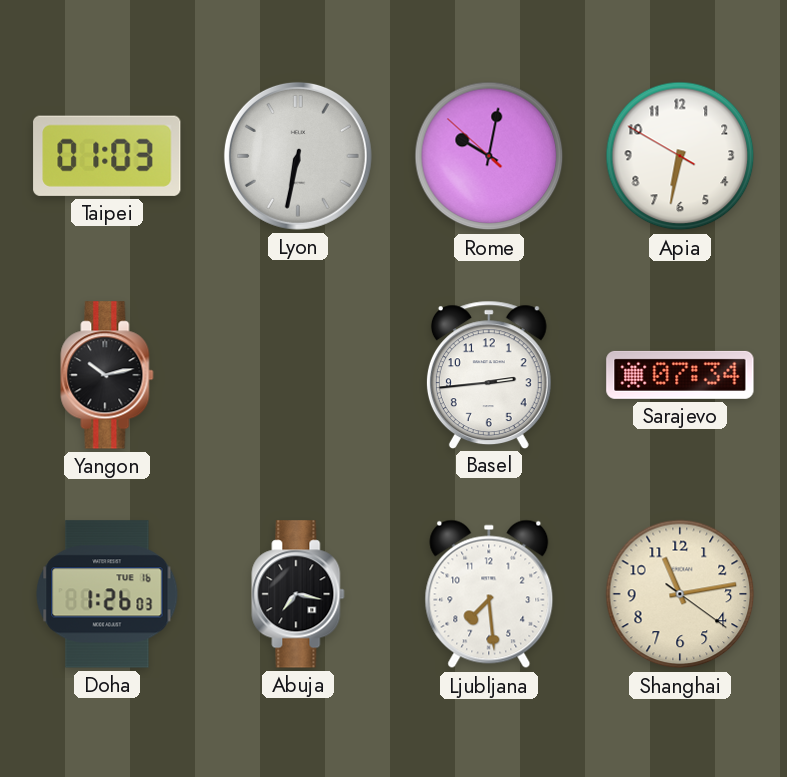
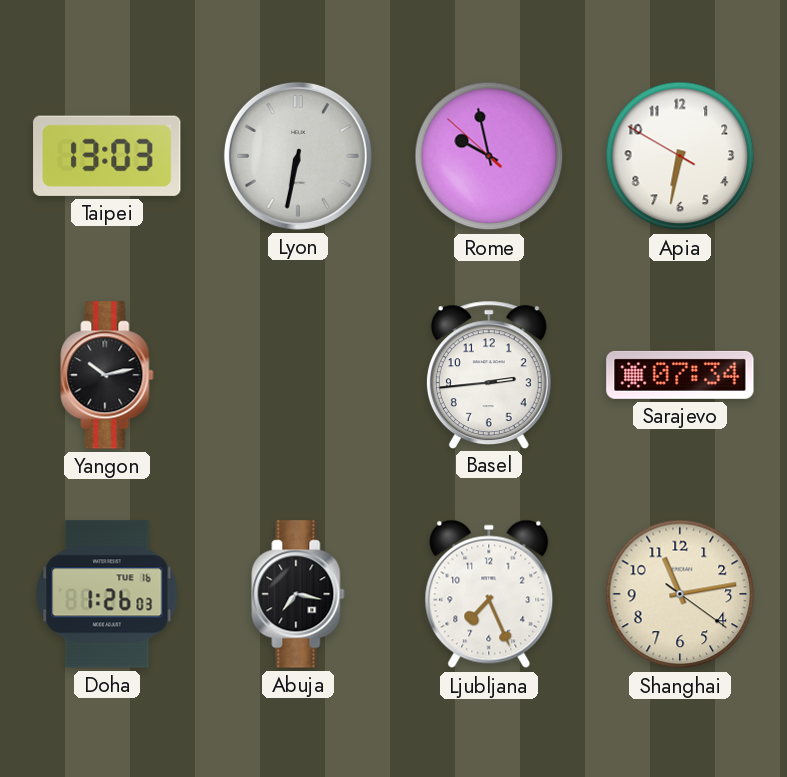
Taipei: 01:03 -> 13:03 (107, 156)
Rome: 10:01 -> 9:57 (489, 156)
Ljubljana: 7:29 -> 7:26 (489, 594)
